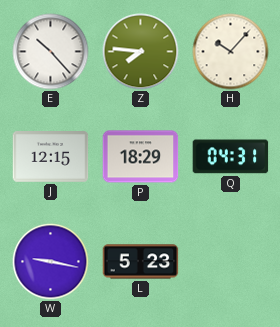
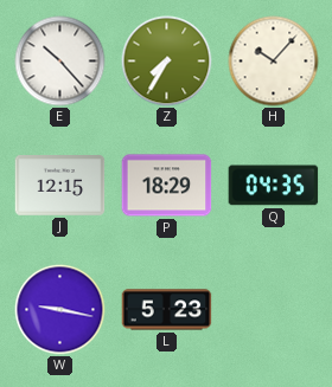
Z: 7:46 -> 7:35 (167, 62)
Q: 04:31 -> 04:35 (274, 186)
